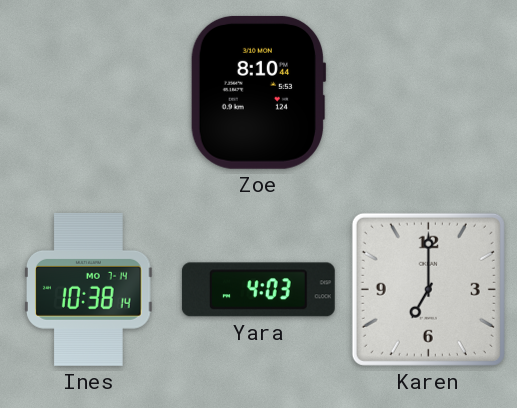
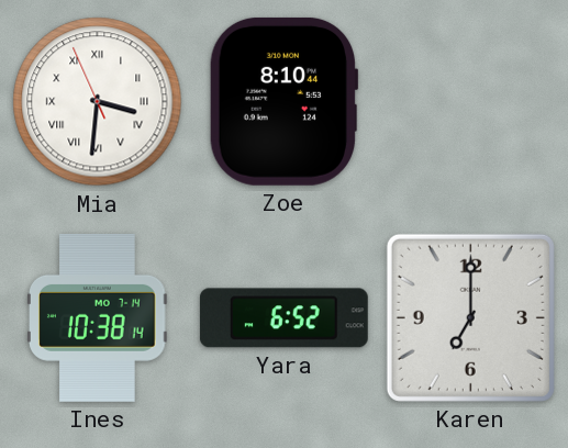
Mia: none -> 3:30 (98, 102)
Yara: 4:03 -> 6:52 (283, 318)
